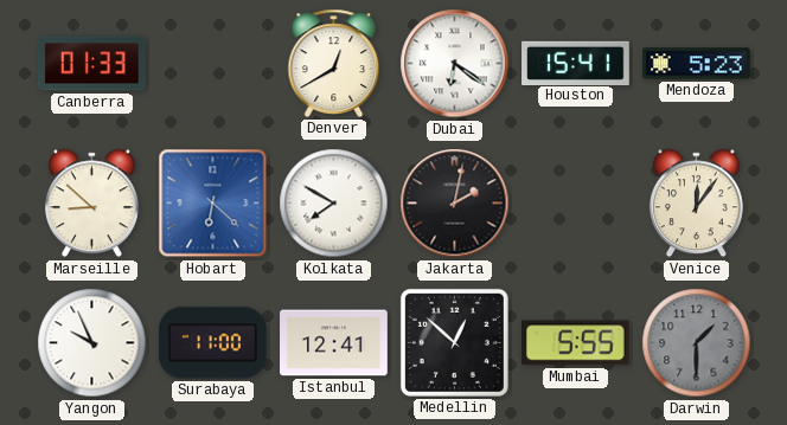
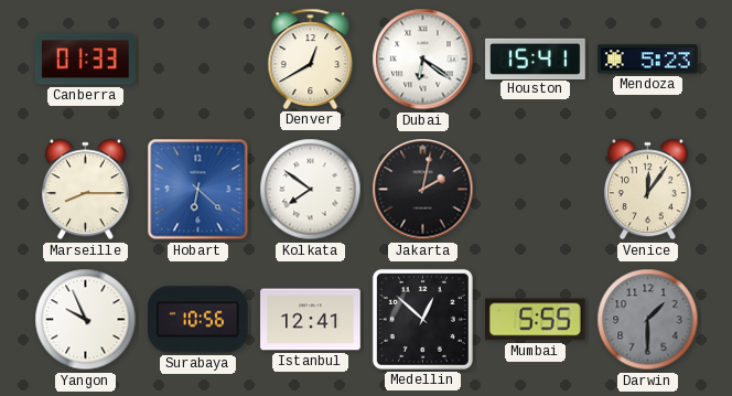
Marseille: 8:52 -> 8:15 (85, 190)
Kolkata: 7:50 -> 7:51 (311, 190)
Surabaya: 11:00 -> 10:56 (198, 320)
